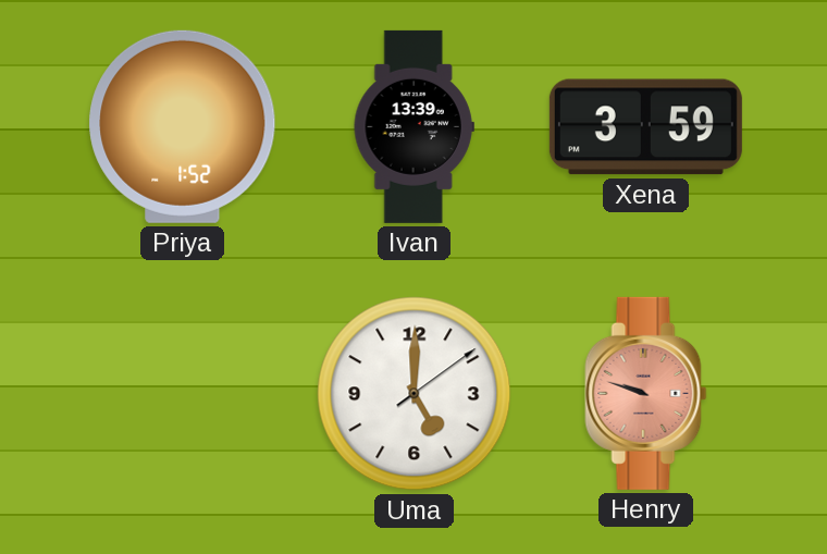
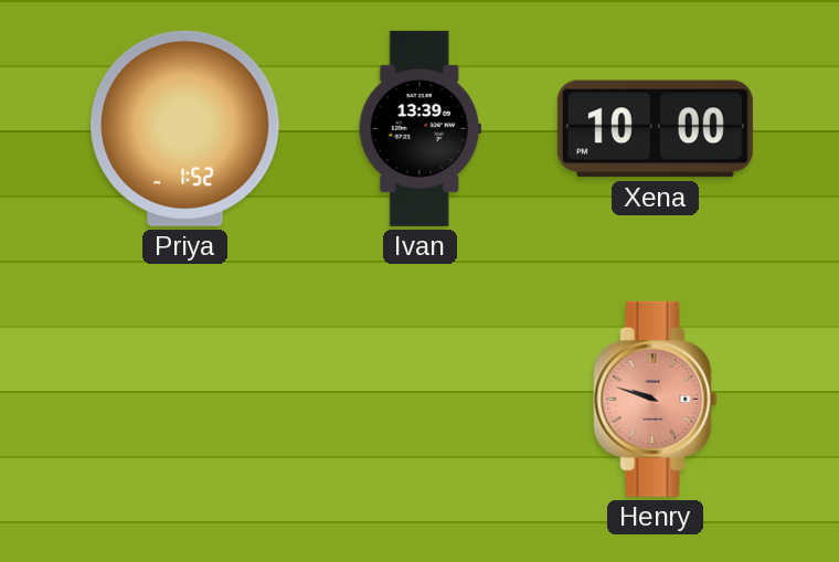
Xena: 3:59 -> 10:00 (655, 129)
Uma: 5:00 -> none (415, 394)
